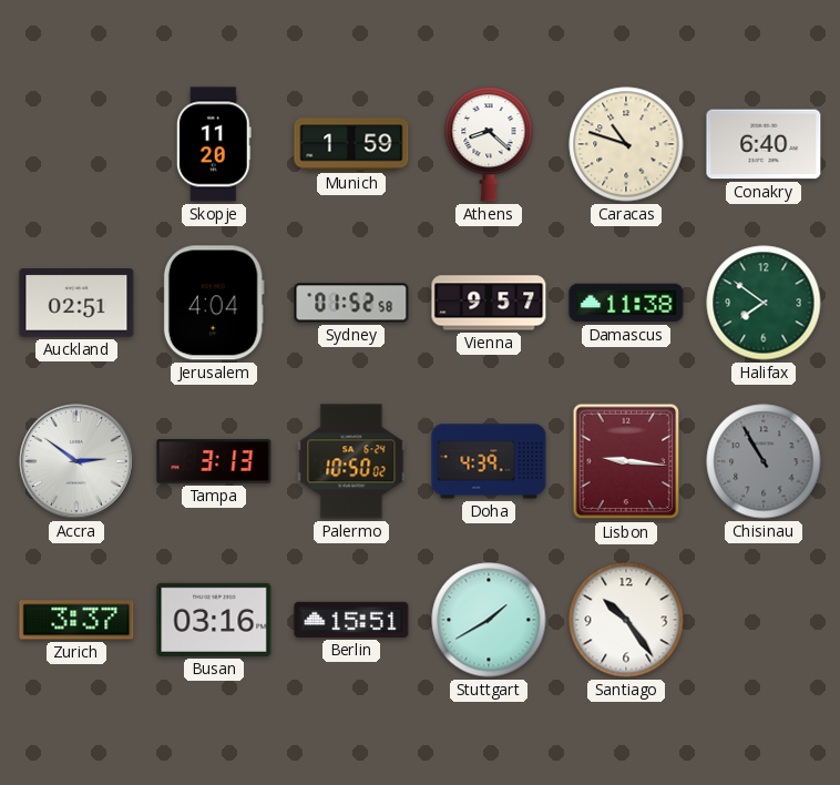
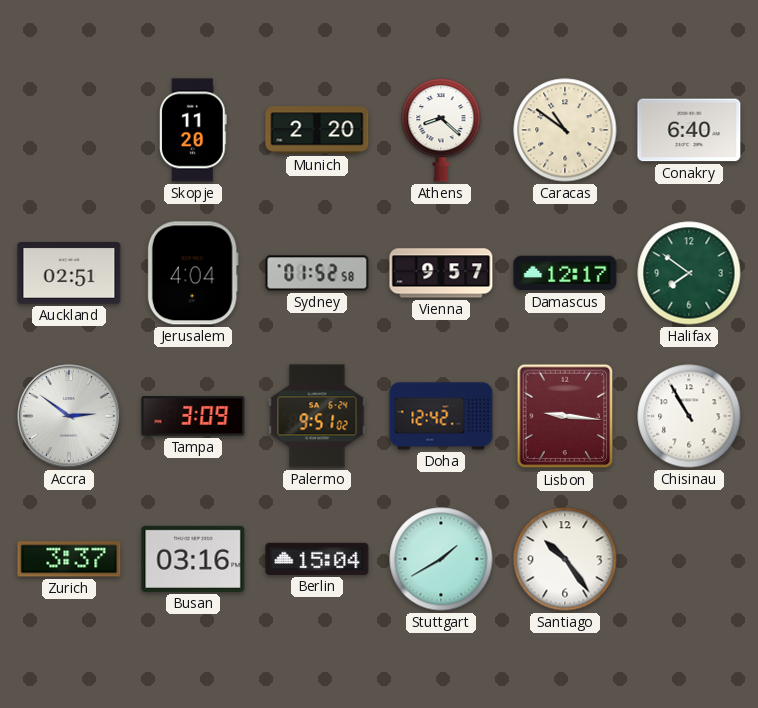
Munich: 1:59 -> 2:20 (317, 130)
Caracas: 10:48 -> 10:51 (565, 130)
Damascus: 11:38 -> 12:17 (565, 273)
Tampa: 3:13 -> 3:09 (193, 416)
Palermo: 10:50 -> 9:51 (317, 416)
Doha: 4:39 -> 12:42 (441, 416)
Chisinau dial: grey -> white (689, 416)
Berlin: 15:51 -> 15:04 (317, 559)
